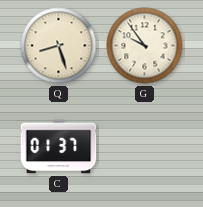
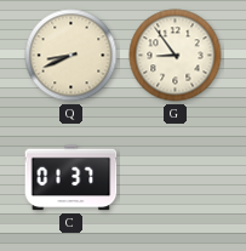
Q: 8:27 -> 8:41 (71, 56)
G: 9:54 -> 8:54 (176, 56)
